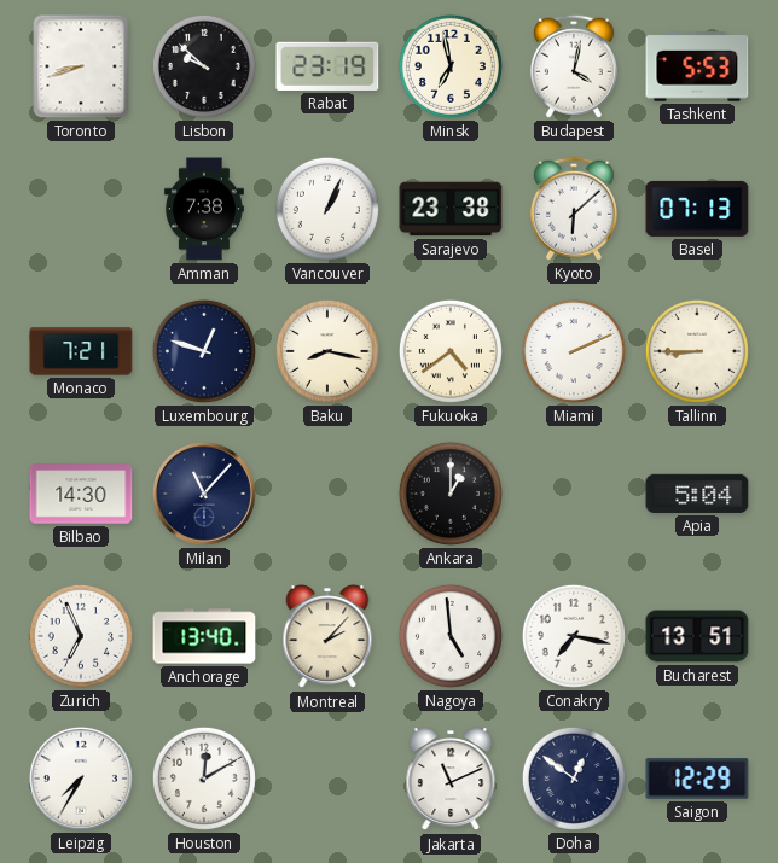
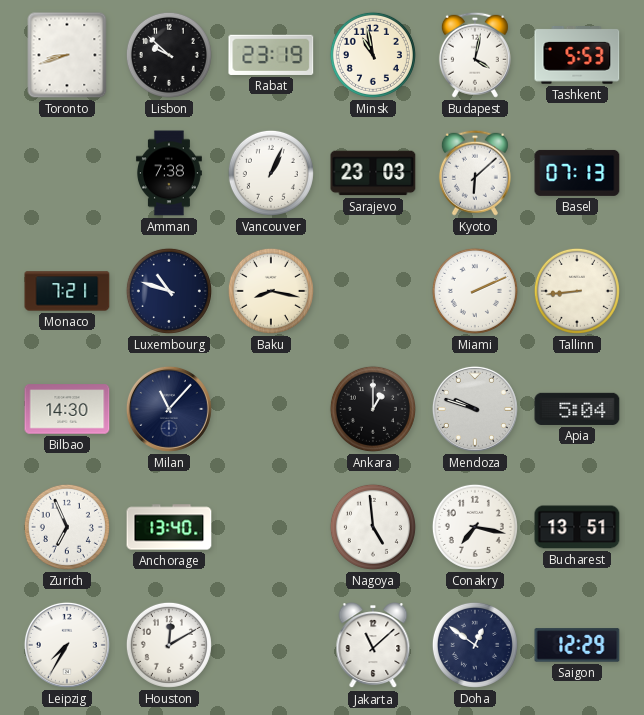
Minsk: 6:58 -> 10:58 (373, 55)
Sarajevo: 23:38 -> 23:03 (373, 173)
Luxembourg: 12:48 -> 10:48 (169, 291)
Fukuoka: 4:39 -> none (451, 351)
Tallinn: 8:45 -> 8:44 (577, 291)
Mendoza: none -> 9:48 (475, 409)
Montreal: 2:07 -> none (327, 637)
Jakarta: 11:11 -> 11:08 (373, 646)
